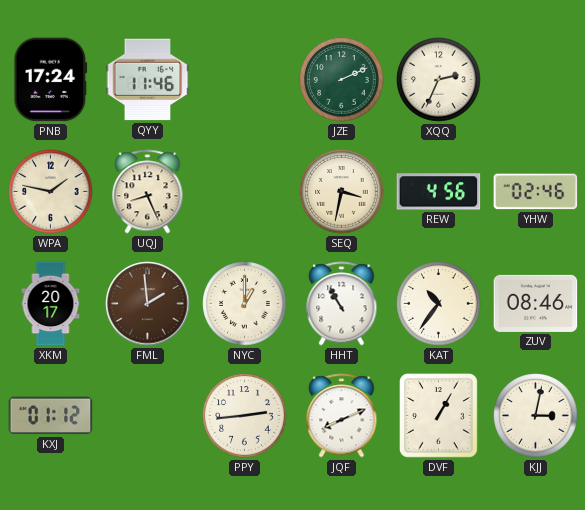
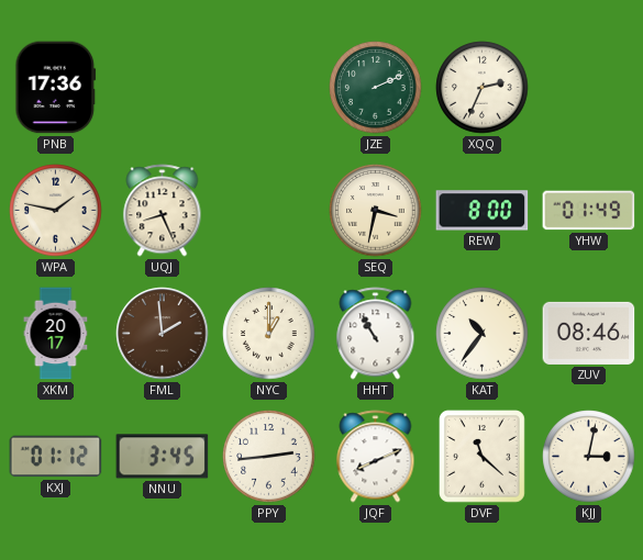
PNB: 17:24 -> 17:36 (56, 88)
QYY: 11:46 -> none (148, 80)
REW: 4:56 -> 8:00 (483, 211)
YHW: 02:46 -> 01:49 (589, 211)
NNU: none -> 3:45 (163, 457)
DVF: 1:05 -> 11:22 (483, 457)
